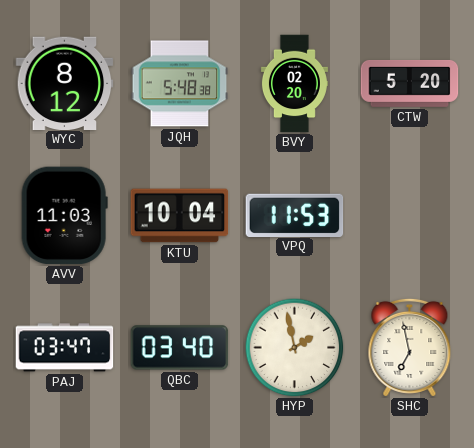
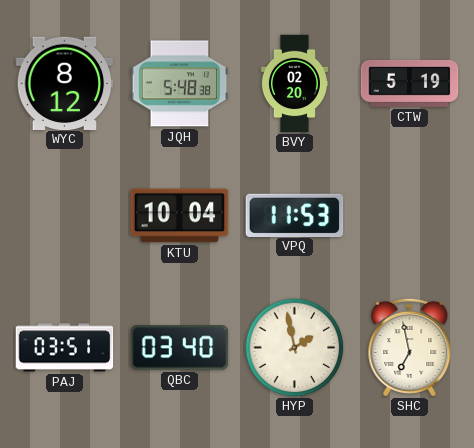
CTW: 5:20 -> 5:19 (410, 83)
AVV: 11:03 -> none (64, 216)
PAJ: 03:47 -> 03:51 (65, 348)
